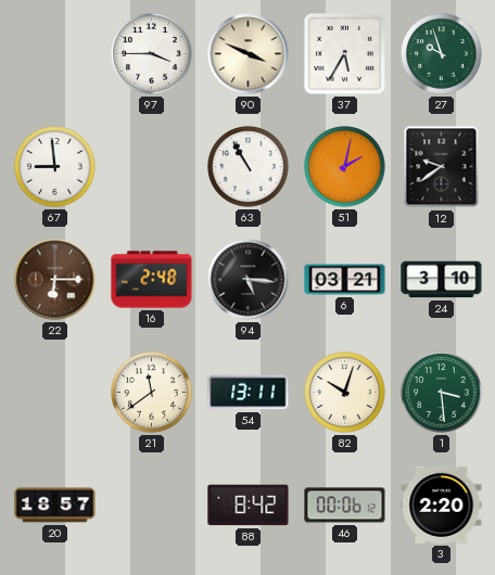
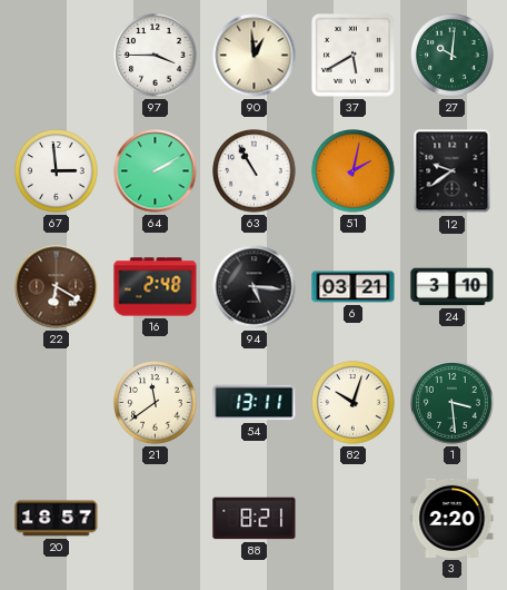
90: 3:49 -> 12:59 (255, 56)
37: 5:35 -> 5:40 (352, 55)
27: 9:57 -> 10:01 (453, 56)
67: 8:59 -> 2:59 (57, 171)
64: none -> 2:10 (156, 171)
22: 6:15 -> 6:20 (57, 287)
88: 8:42 -> 8:21 (255, 519)
46: 00:06 -> none (345, 506)
